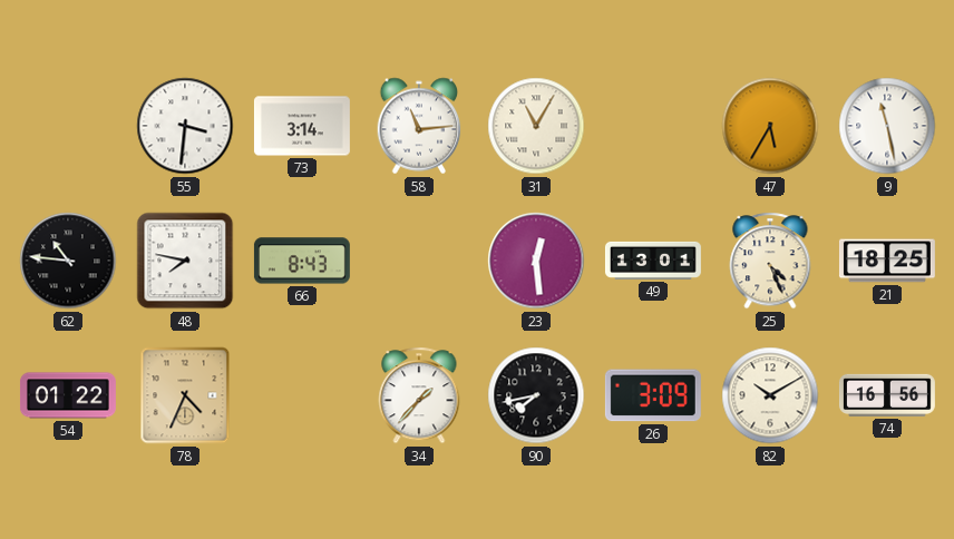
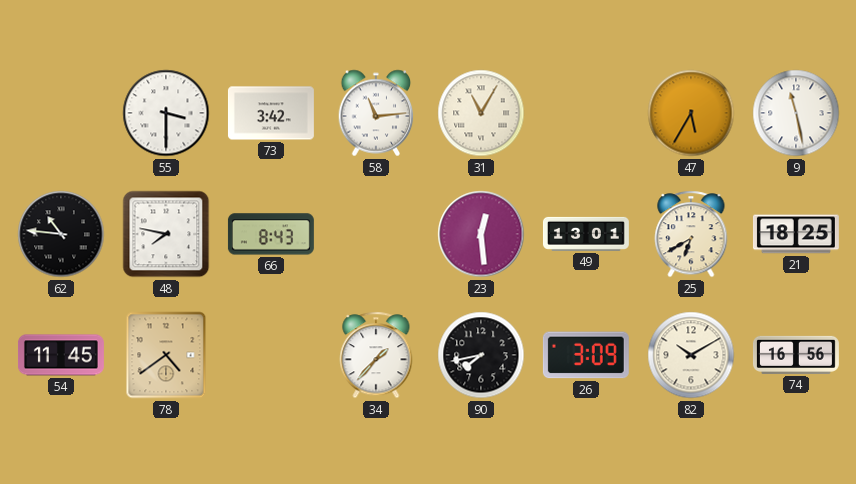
55: 3:31 -> 3:30 (166, 113)
73: 3:14 -> 3:42 (271, 113)
25: 4:26 -> 6:40 (691, 234)
54: 01:22 -> 11:45 (61, 355)
78: 4:34 -> 4:39 (166, 355)
